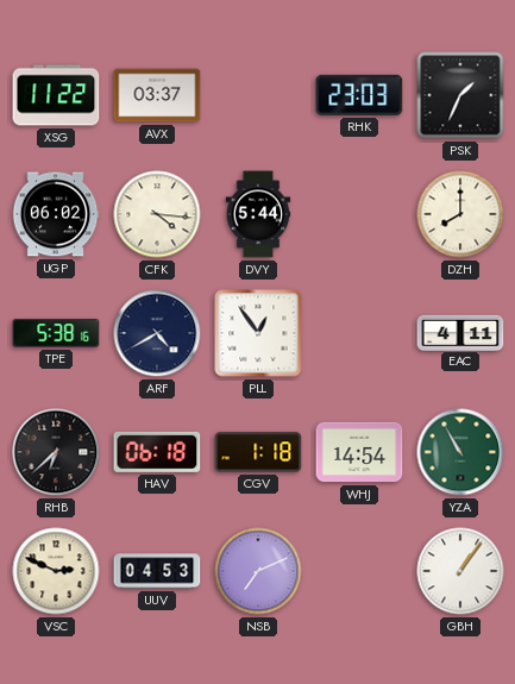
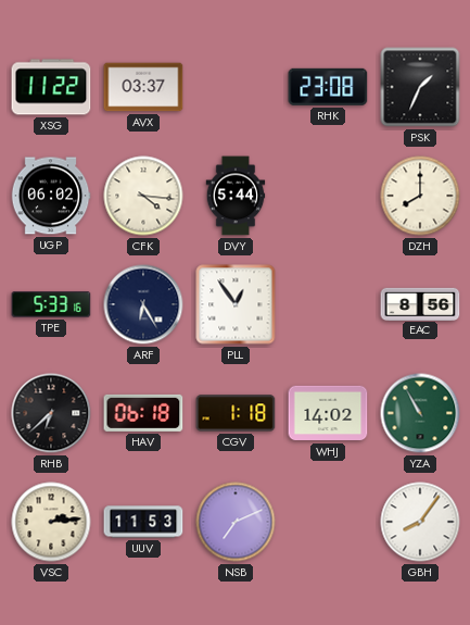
RHK: 23:03 -> 23:08 (328, 87)
TPE: 5:38 -> 5:33 (51, 304)
ARF: 4:40 -> 6:25 (143, 304)
EAC: 4:11 -> 8:56 (420, 303)
WHJ: 14:54 -> 14:02 (328, 413)
VSC: 2:49 -> 2:14 (51, 522)
UUV: 04:53 -> 11:53 (143, 522)
GBH: 1:06 -> 8:06 (420, 522)
